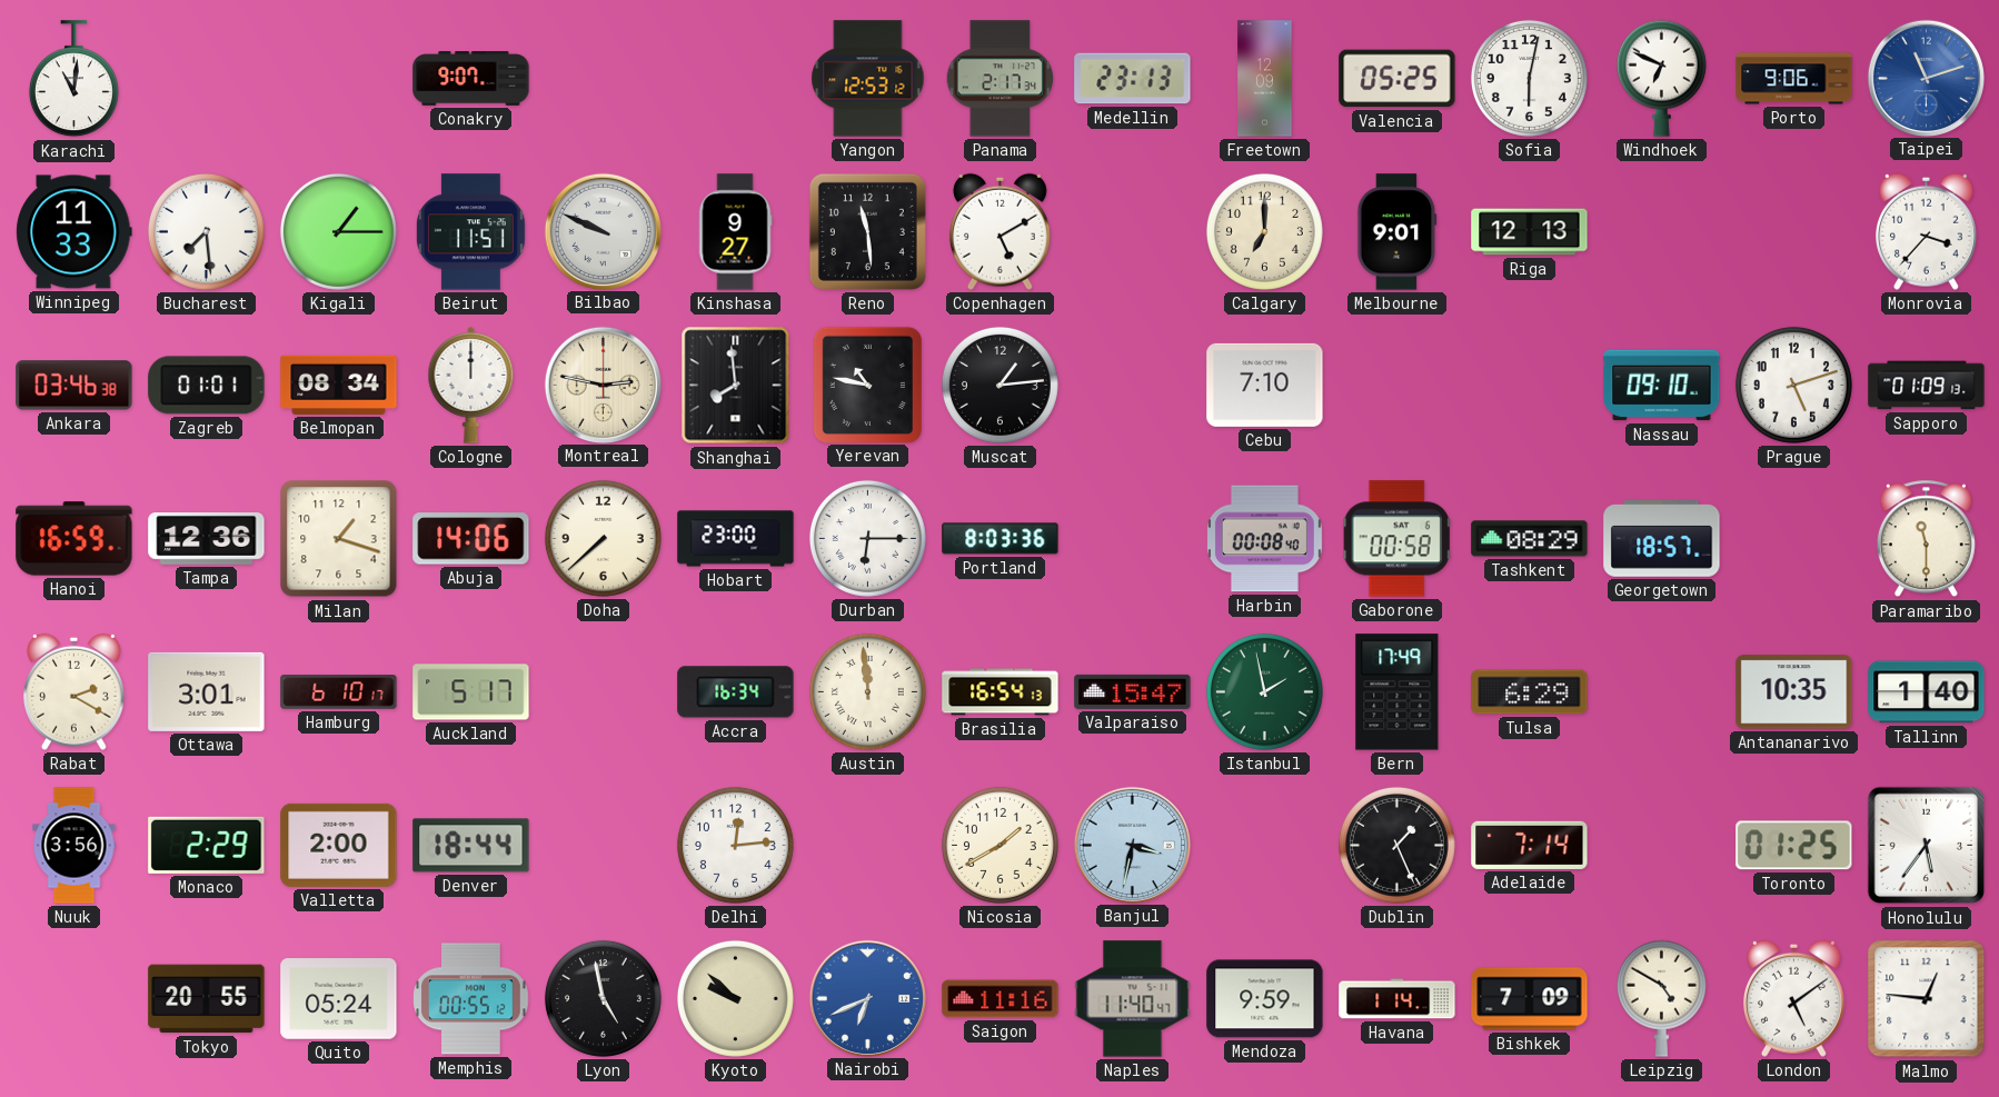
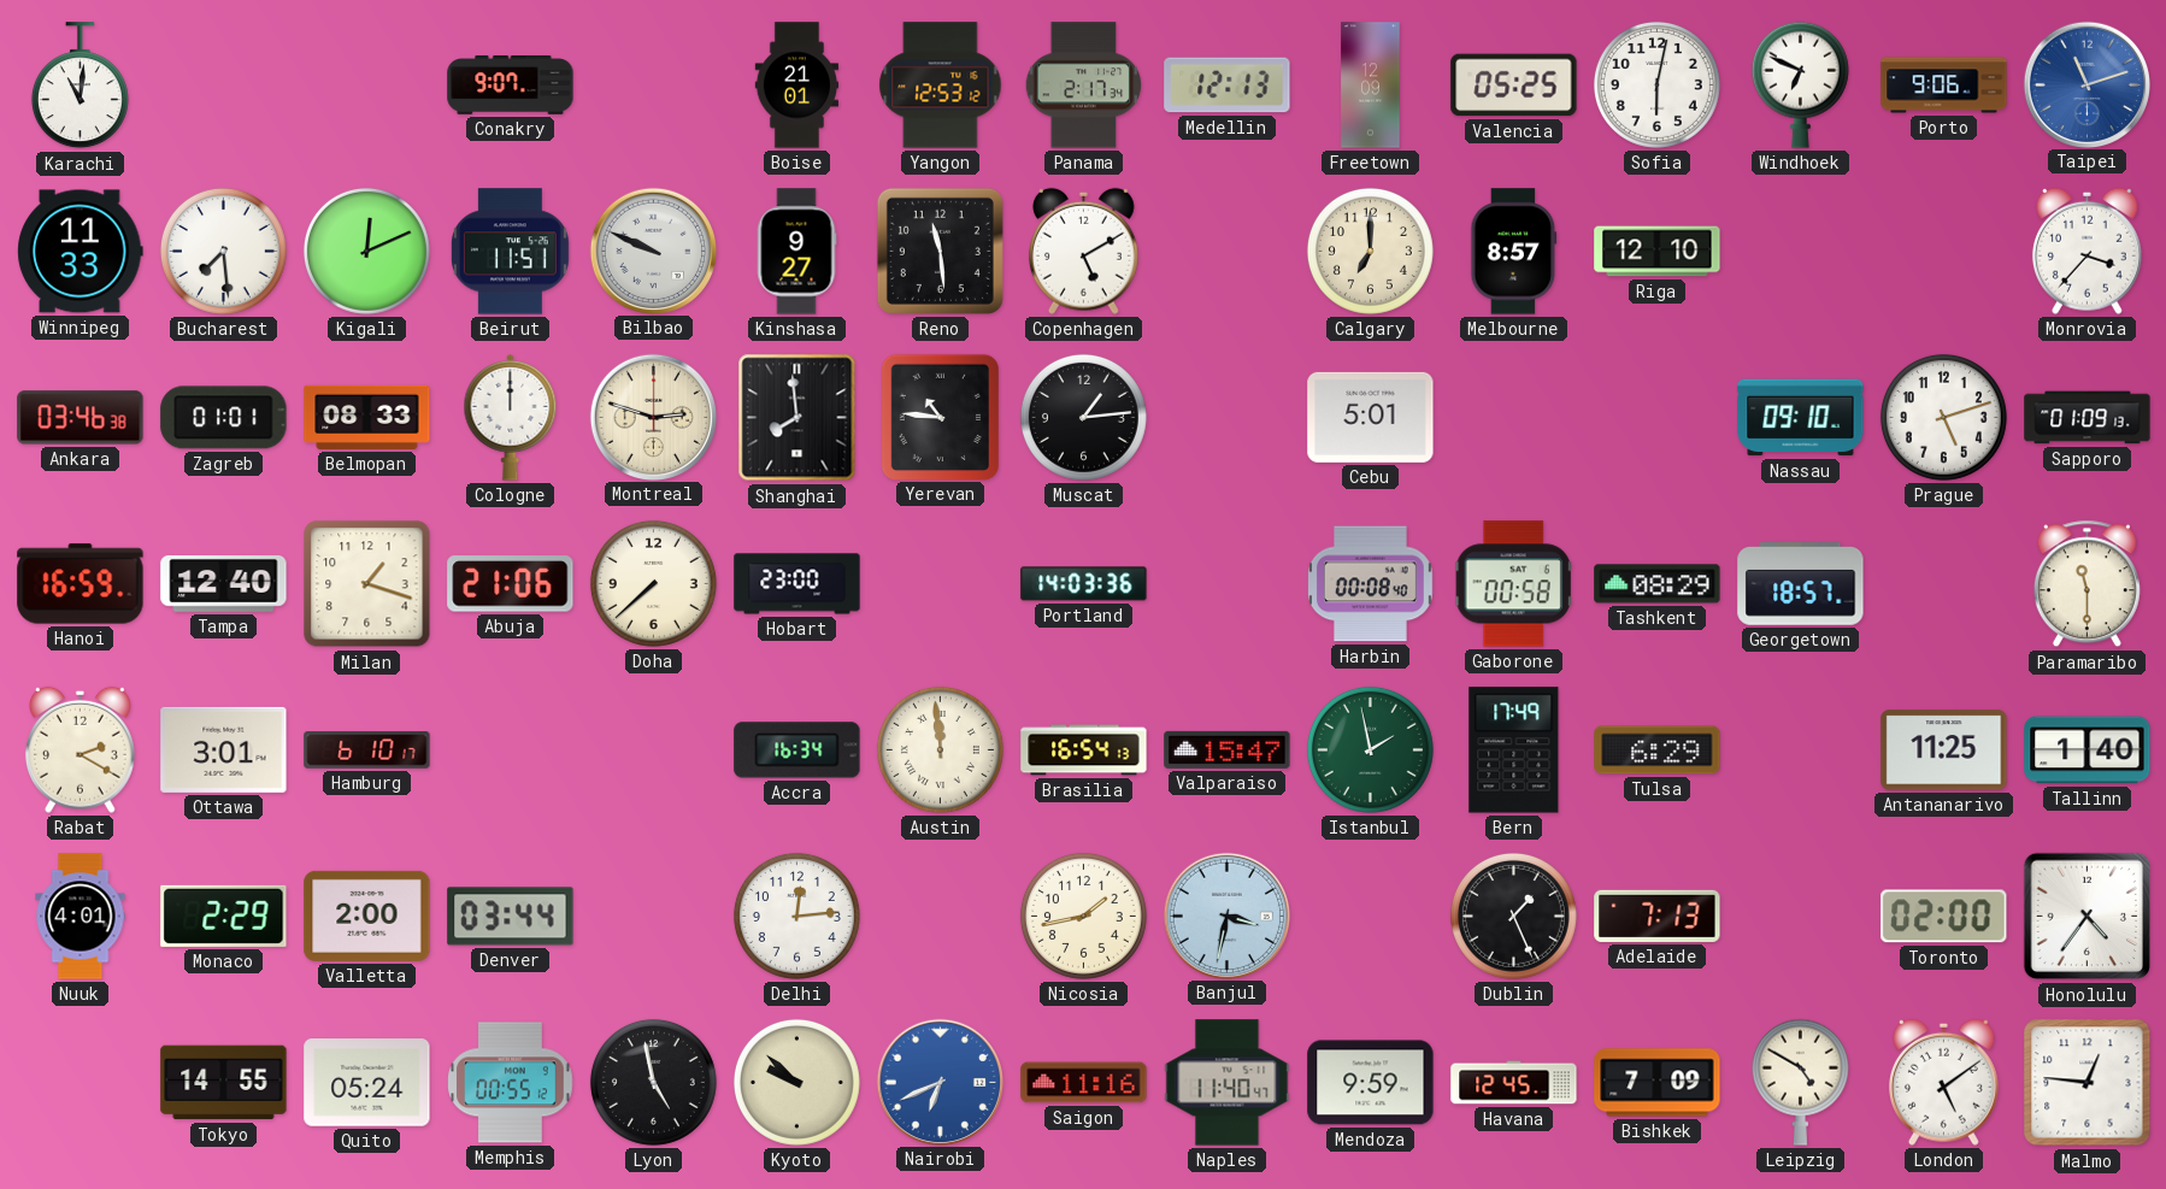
Boise: none -> 21:01 (797, 86)
Medellin: 23:13 -> 12:13 (1228, 86)
Kigali: 1:15 -> 12:11 (366, 251)
Melbourne: 9:01 -> 8:57 (1514, 252)
Riga: 12:13 -> 12:10 (1658, 252)
Belmopan: 08:34 -> 08:33 (367, 417)
Montreal: 2:47 -> 2:48 (653, 417)
Yerevan: 10:47 -> 10:46 (940, 417)
Cebu: 7:10 -> 5:01 (1371, 417)
Tampa: 12:36 -> 12:40 (224, 584)
Abuja: 14:06 -> 21:06 (511, 584)
Durban: 6:15 -> none (867, 538)
Portland: 8:03 -> 14:03 (1084, 584)
Auckland: 5:17 -> none (471, 692)
Antananarivo: 10:35 -> 11:25 (1944, 751)
Nuuk: 3:56 -> 4:01 (81, 917)
Denver: 18:44 -> 03:44 (511, 917)
Nicosia: 1:40 -> 1:43 (1083, 916)
Adelaide: 7:14 -> 7:13 (1658, 916)
Toronto: 01:25 -> 02:00 (1944, 917)
Honolulu: 5:36 -> 4:36 (2088, 917)
Tokyo: 20:55 -> 14:55 (224, 1083)
Havana: 1:14 -> 12:45 (1514, 1083)
